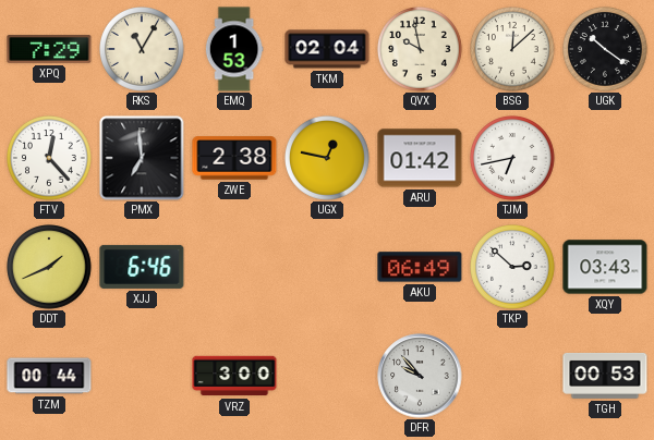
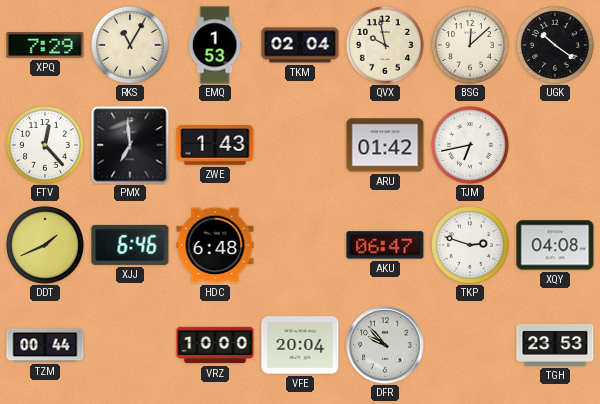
ZWE: 2:38 -> 1:43 (215, 145)
UGX: 12:47 -> none (328, 159)
HDC: none -> 6:48 (215, 245)
AKU: 06:49 -> 06:47 (385, 245)
TKP: 2:52 -> 2:48 (471, 246)
XQY: 03:43 -> 04:08 (555, 245)
VRZ: 3:00 -> 10:00 (215, 345)
VFE: none -> 20:04 (300, 345)
TGH: 00:53 -> 23:53 (555, 345)
